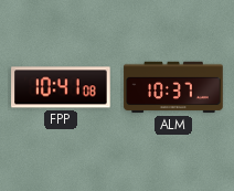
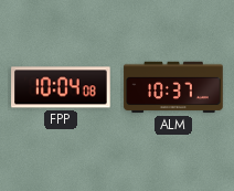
FPP: 10:41 -> 10:04 (61, 87)
